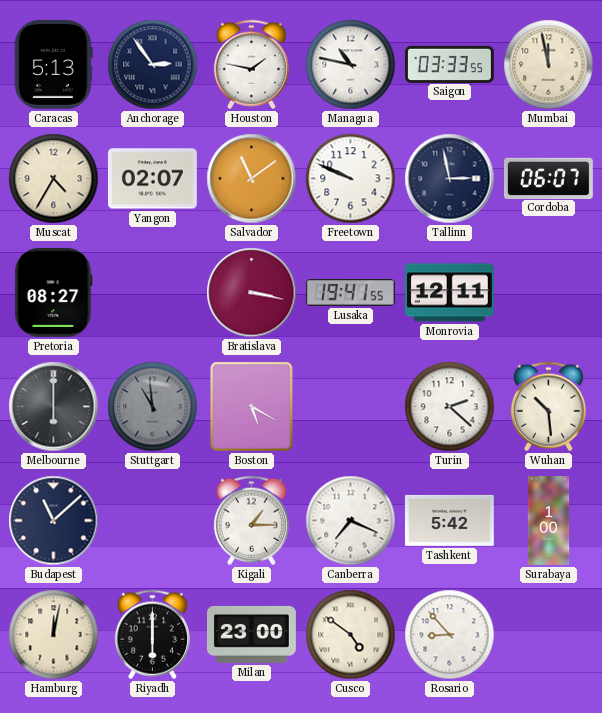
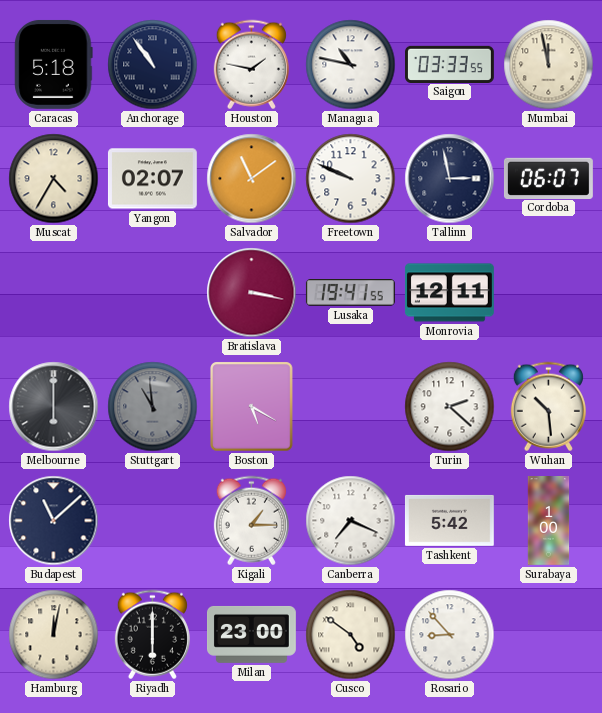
Caracas: 5:13 -> 5:18 (54, 64)
Anchorage: 2:54 -> 10:54 (153, 65)
Pretoria: 08:27 -> none (54, 292)
